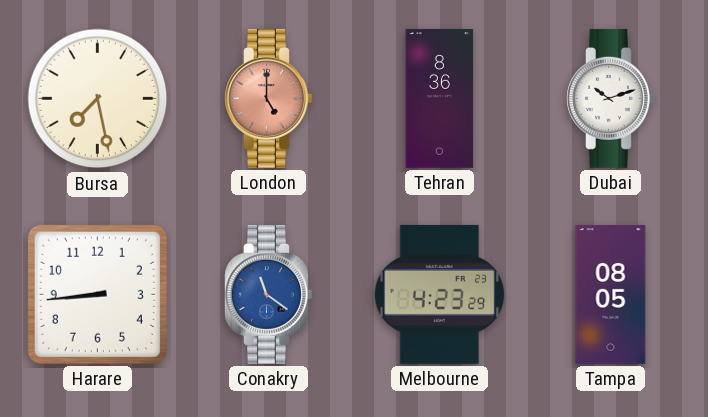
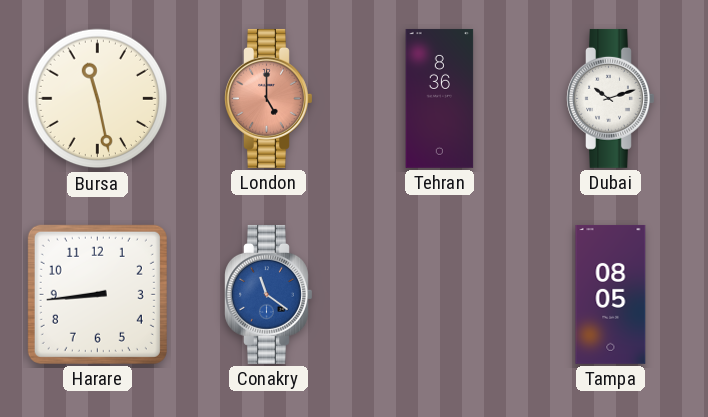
Bursa: 7:28 -> 11:28 (98, 99)
Melbourne: 4:23 -> none (440, 294)
